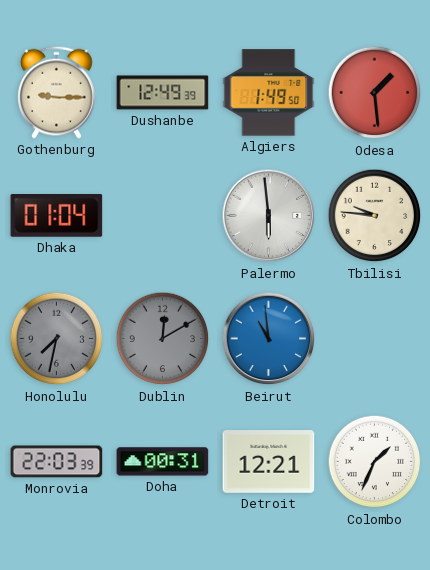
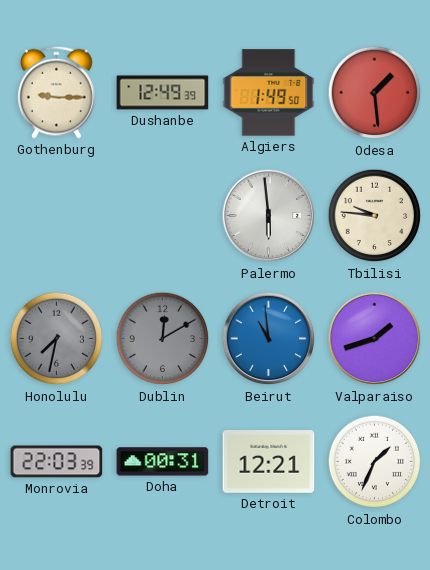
Dhaka: 01:04 -> none (57, 216)
Valparaiso: none -> 1:42 (375, 339)
